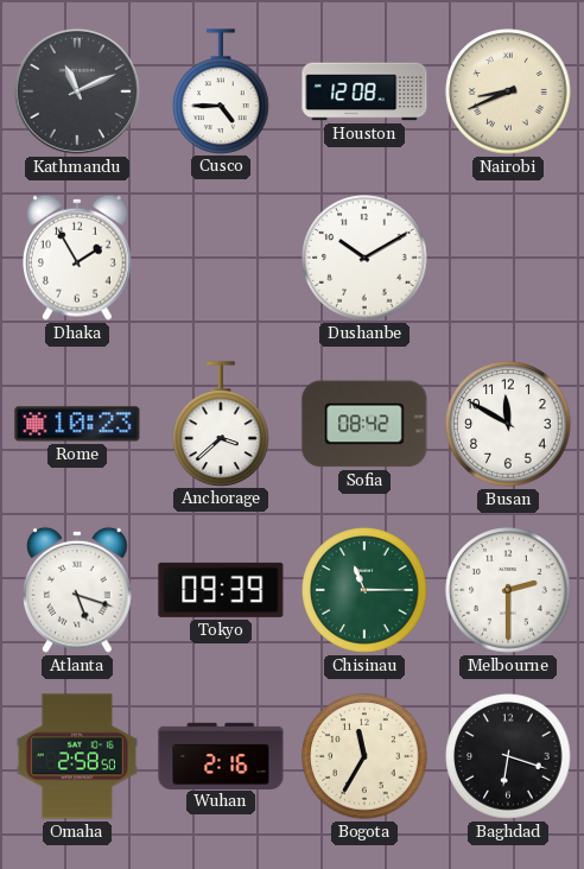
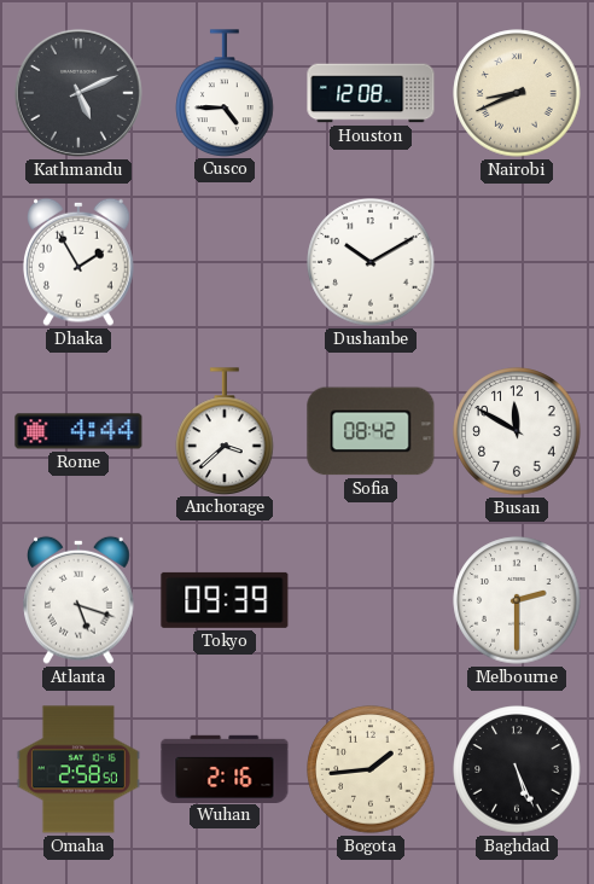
Kathmandu: 11:11 -> 5:11 (78, 93)
Rome: 10:23 -> 4:44 (78, 431)
Chisinau: 11:15 -> none (364, 590)
Bogota: 11:35 -> 1:44 (371, 769)
Baghdad: 6:18 -> 5:26 (517, 769)
